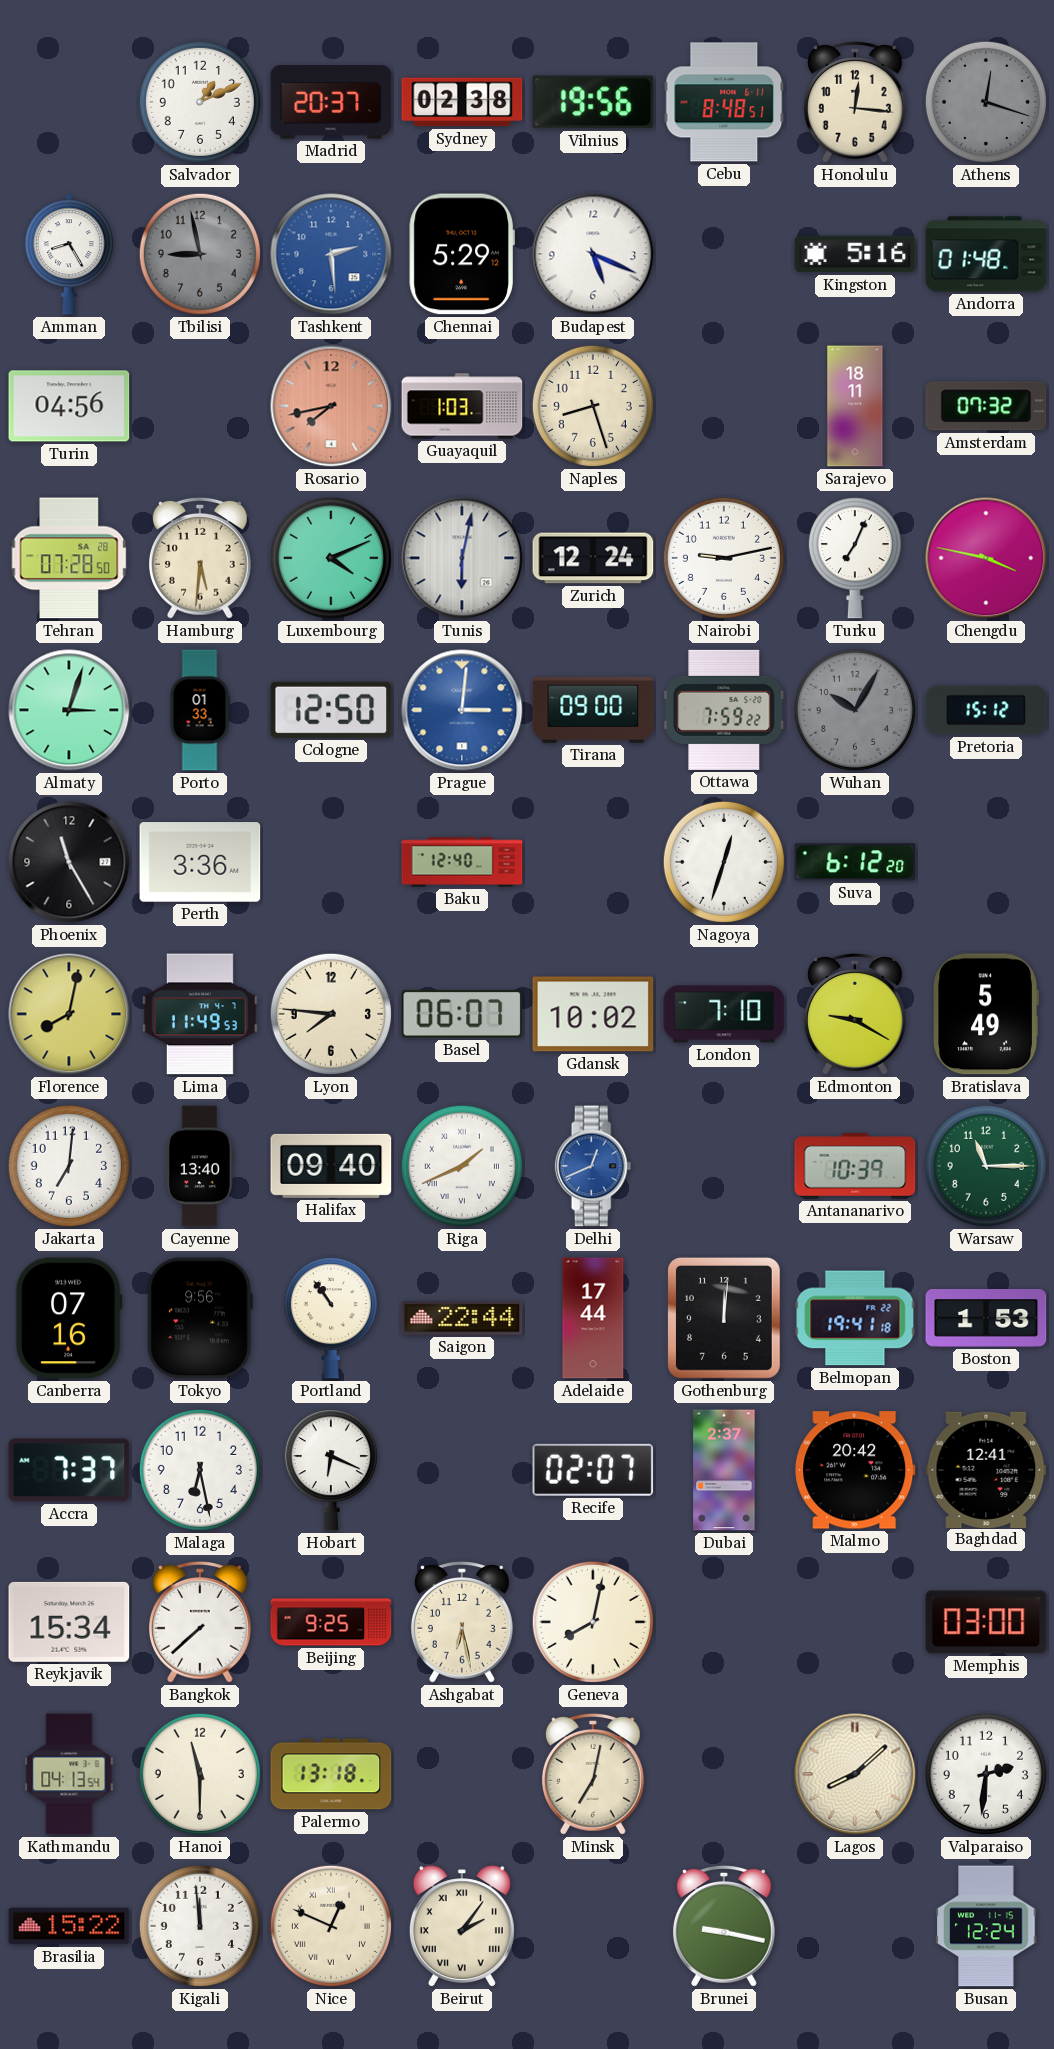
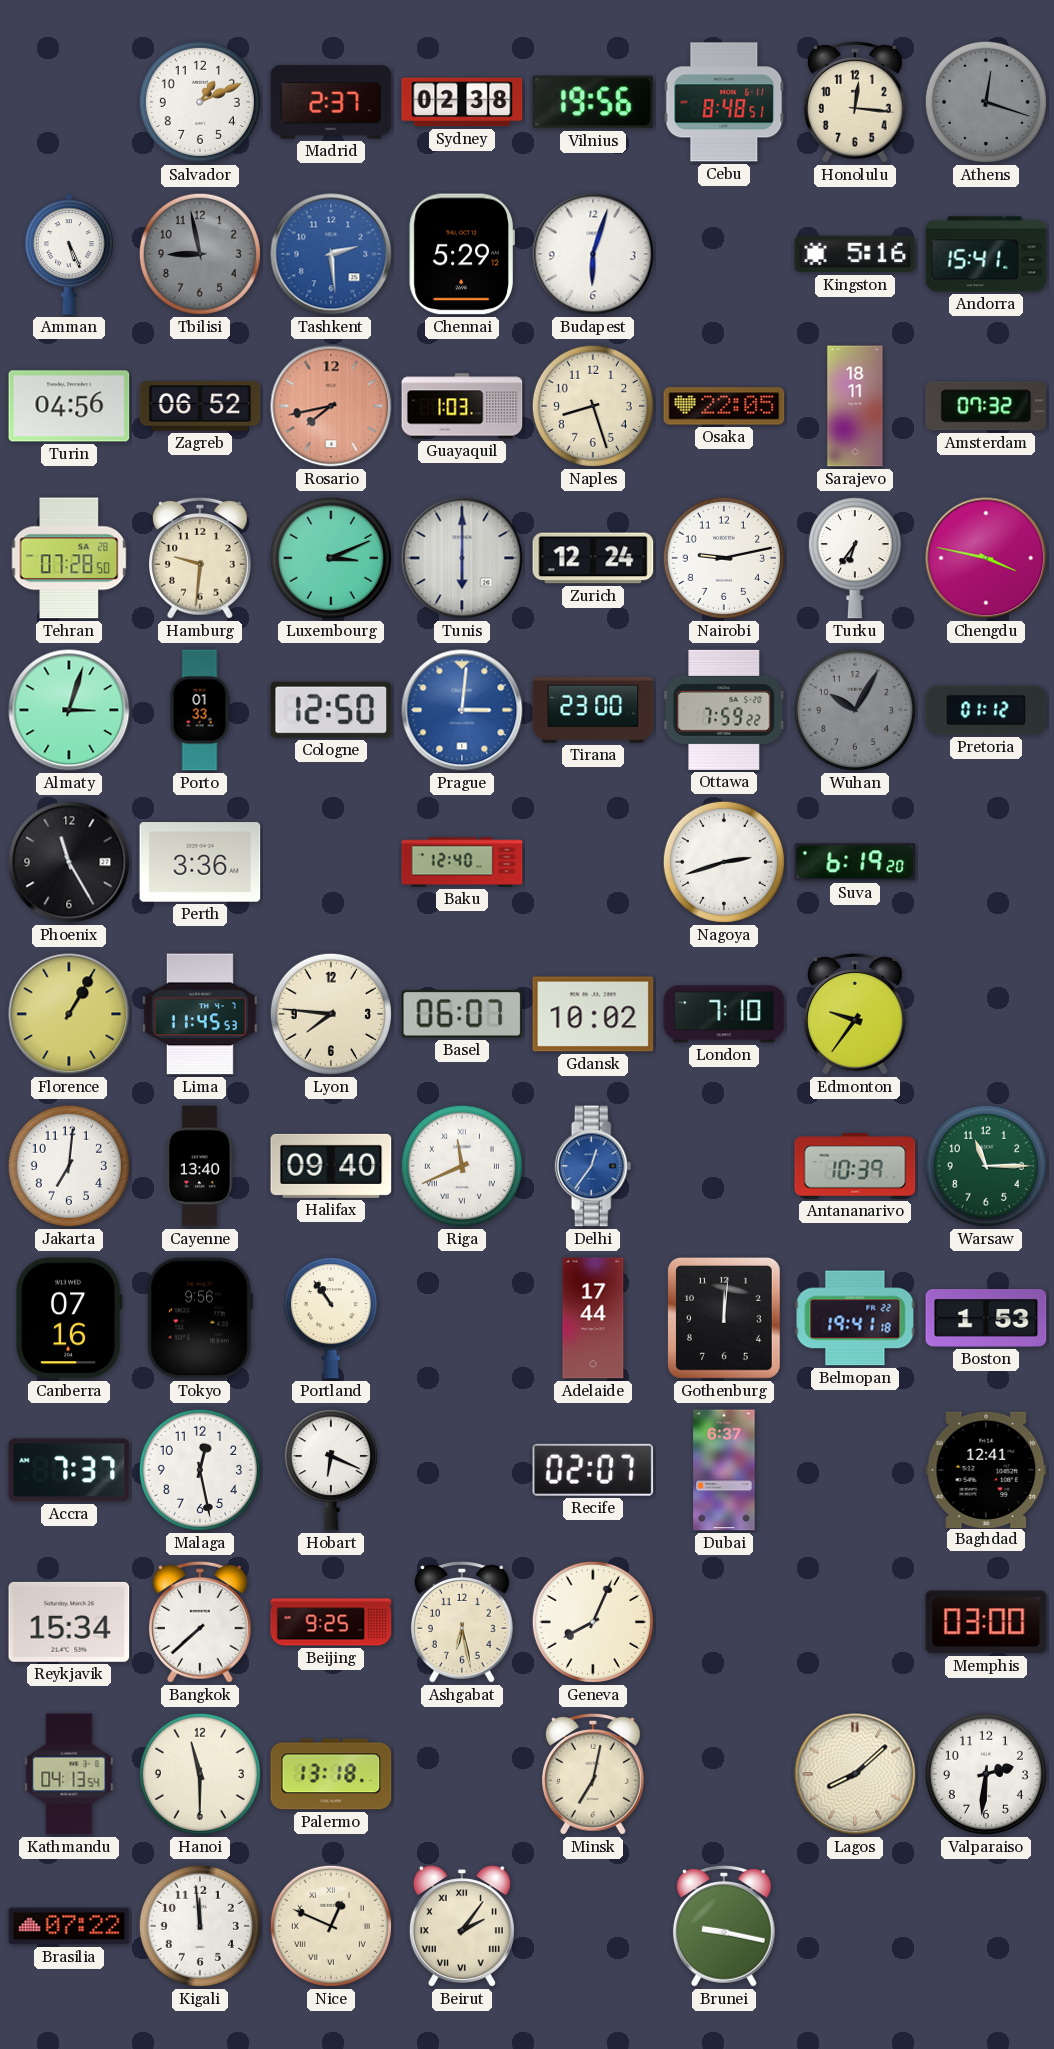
Madrid: 20:37 -> 2:37 (331, 102)
Amman: 8:25 -> 5:26 (69, 254)
Budapest: 5:19 -> 6:03 (593, 254)
Andorra: 01:48 -> 15:41 (986, 254)
Zagreb: none -> 06:52 (200, 406)
Osaka: none -> 22:05 (724, 406)
Hamburg: 5:31 -> 9:31 (200, 559)
Luxembourg: 4:11 -> 3:11 (331, 558)
Tunis: 6:02 -> 6:00 (462, 558)
Turku: 7:04 -> 6:36 (855, 558)
Tirana: 09:00 -> 23:00 (593, 710)
Pretoria: 15:12 -> 01:12 (986, 710)
Nagoya: 12:33 -> 2:42 (724, 862)
Suva: 6:12 -> 6:19 (855, 862)
Florence: 8:02 -> 1:05 (69, 1014)
Lima: 11:49 -> 11:45 (200, 1014)
Edmonton: 9:20 -> 9:36 (855, 1015)
Bratislava: 5:49 -> none (985, 1014)
Riga: 1:41 -> 11:41 (462, 1166)
Delhi: 12:41 -> 12:36 (593, 1166)
Saigon: 22:44 -> none (462, 1319)
Malaga: 6:28 -> 12:28 (200, 1470)
Dubai: 2:37 -> 6:37 (724, 1470)
Malmo: 20:42 -> none (855, 1470)
Geneva: 8:02 -> 8:04 (593, 1622)
Brasilia: 15:22 -> 07:22 (69, 1926)
Busan: 12:24 -> none (986, 1926)
